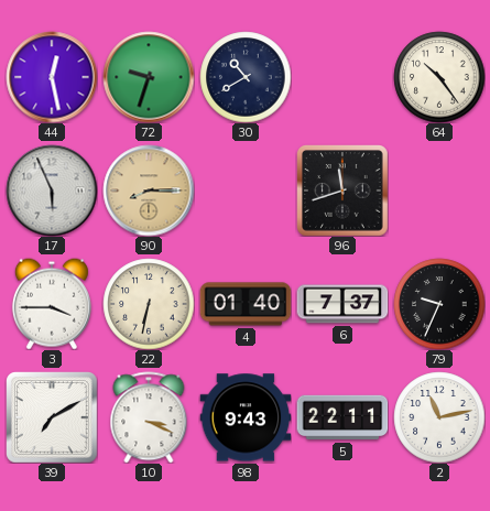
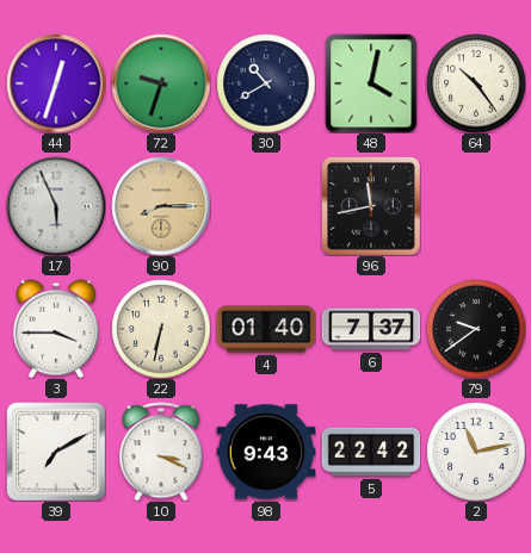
44: 12:28 -> 12:33 (56, 83)
48: none -> 4:02 (371, 83)
96: 11:42 -> 11:43 (371, 206)
79: 9:34 -> 9:39 (476, 329)
5: 22:11 -> 22:42 (371, 452)
